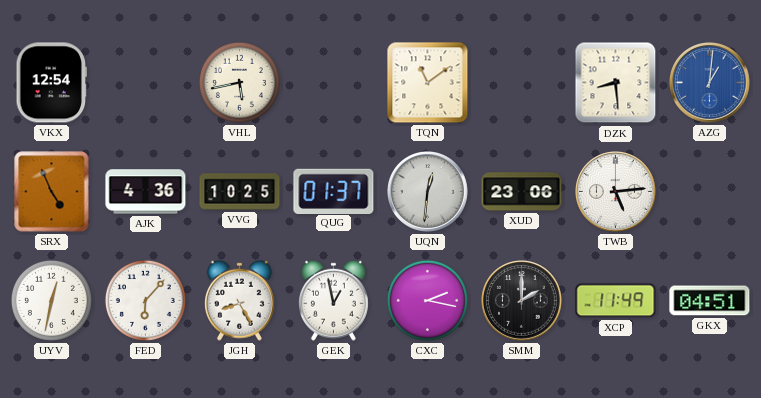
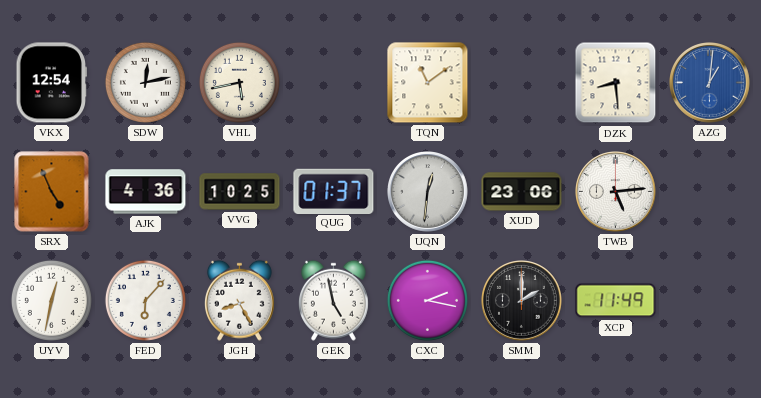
SDW: none -> 12:13 (145, 82)
GEK: 12:58 -> 4:58 (333, 300)
GKX: 04:51 -> none (710, 301)
